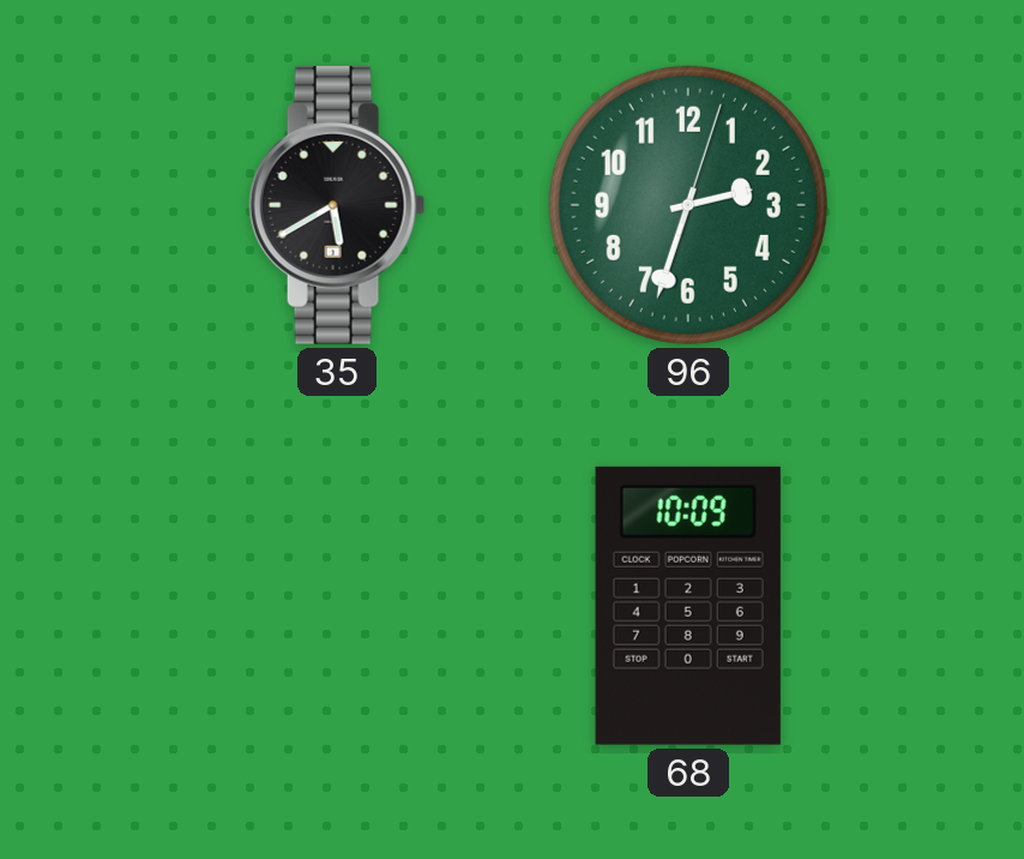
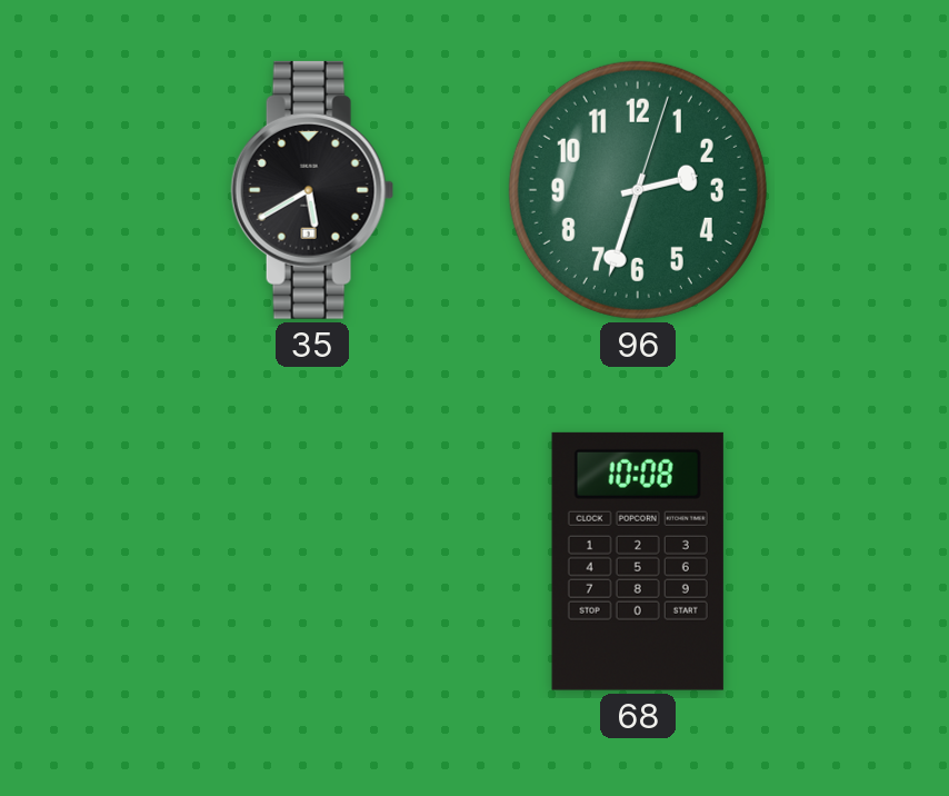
68: 10:09 -> 10:08 (638, 561)
